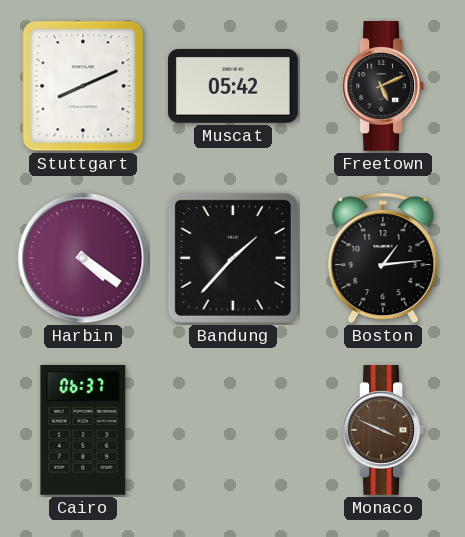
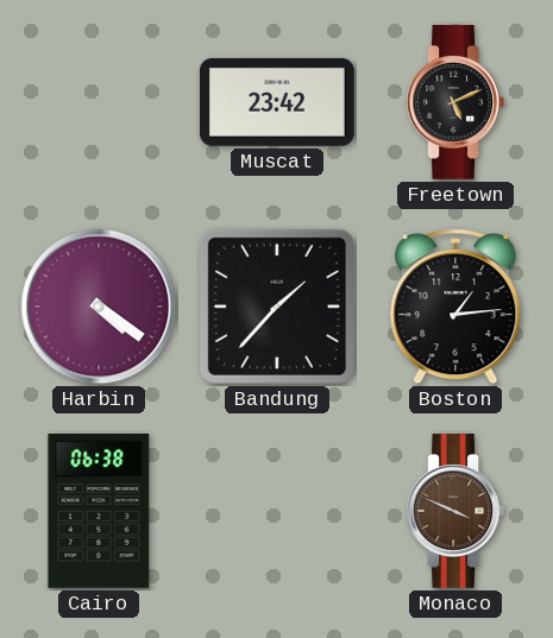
Stuttgart: 8:11 -> none (83, 86)
Muscat: 05:42 -> 23:42 (277, 102)
Cairo: 06:37 -> 06:38 (99, 511)
